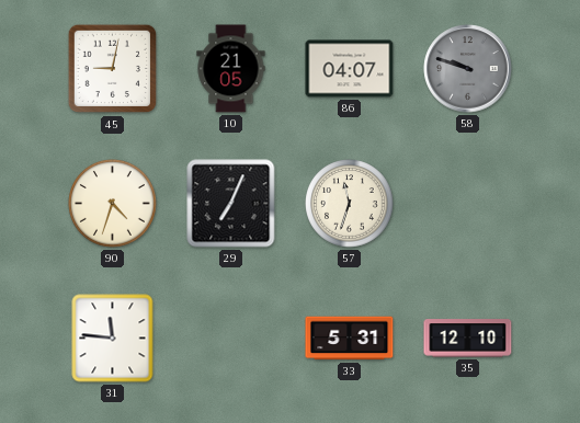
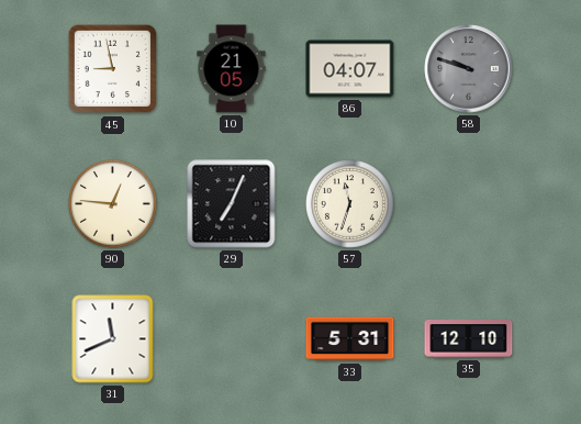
45: 9:02 -> 8:58 (113, 69)
90: 4:33 -> 12:46 (113, 204)
31: 11:46 -> 11:41 (113, 339)
